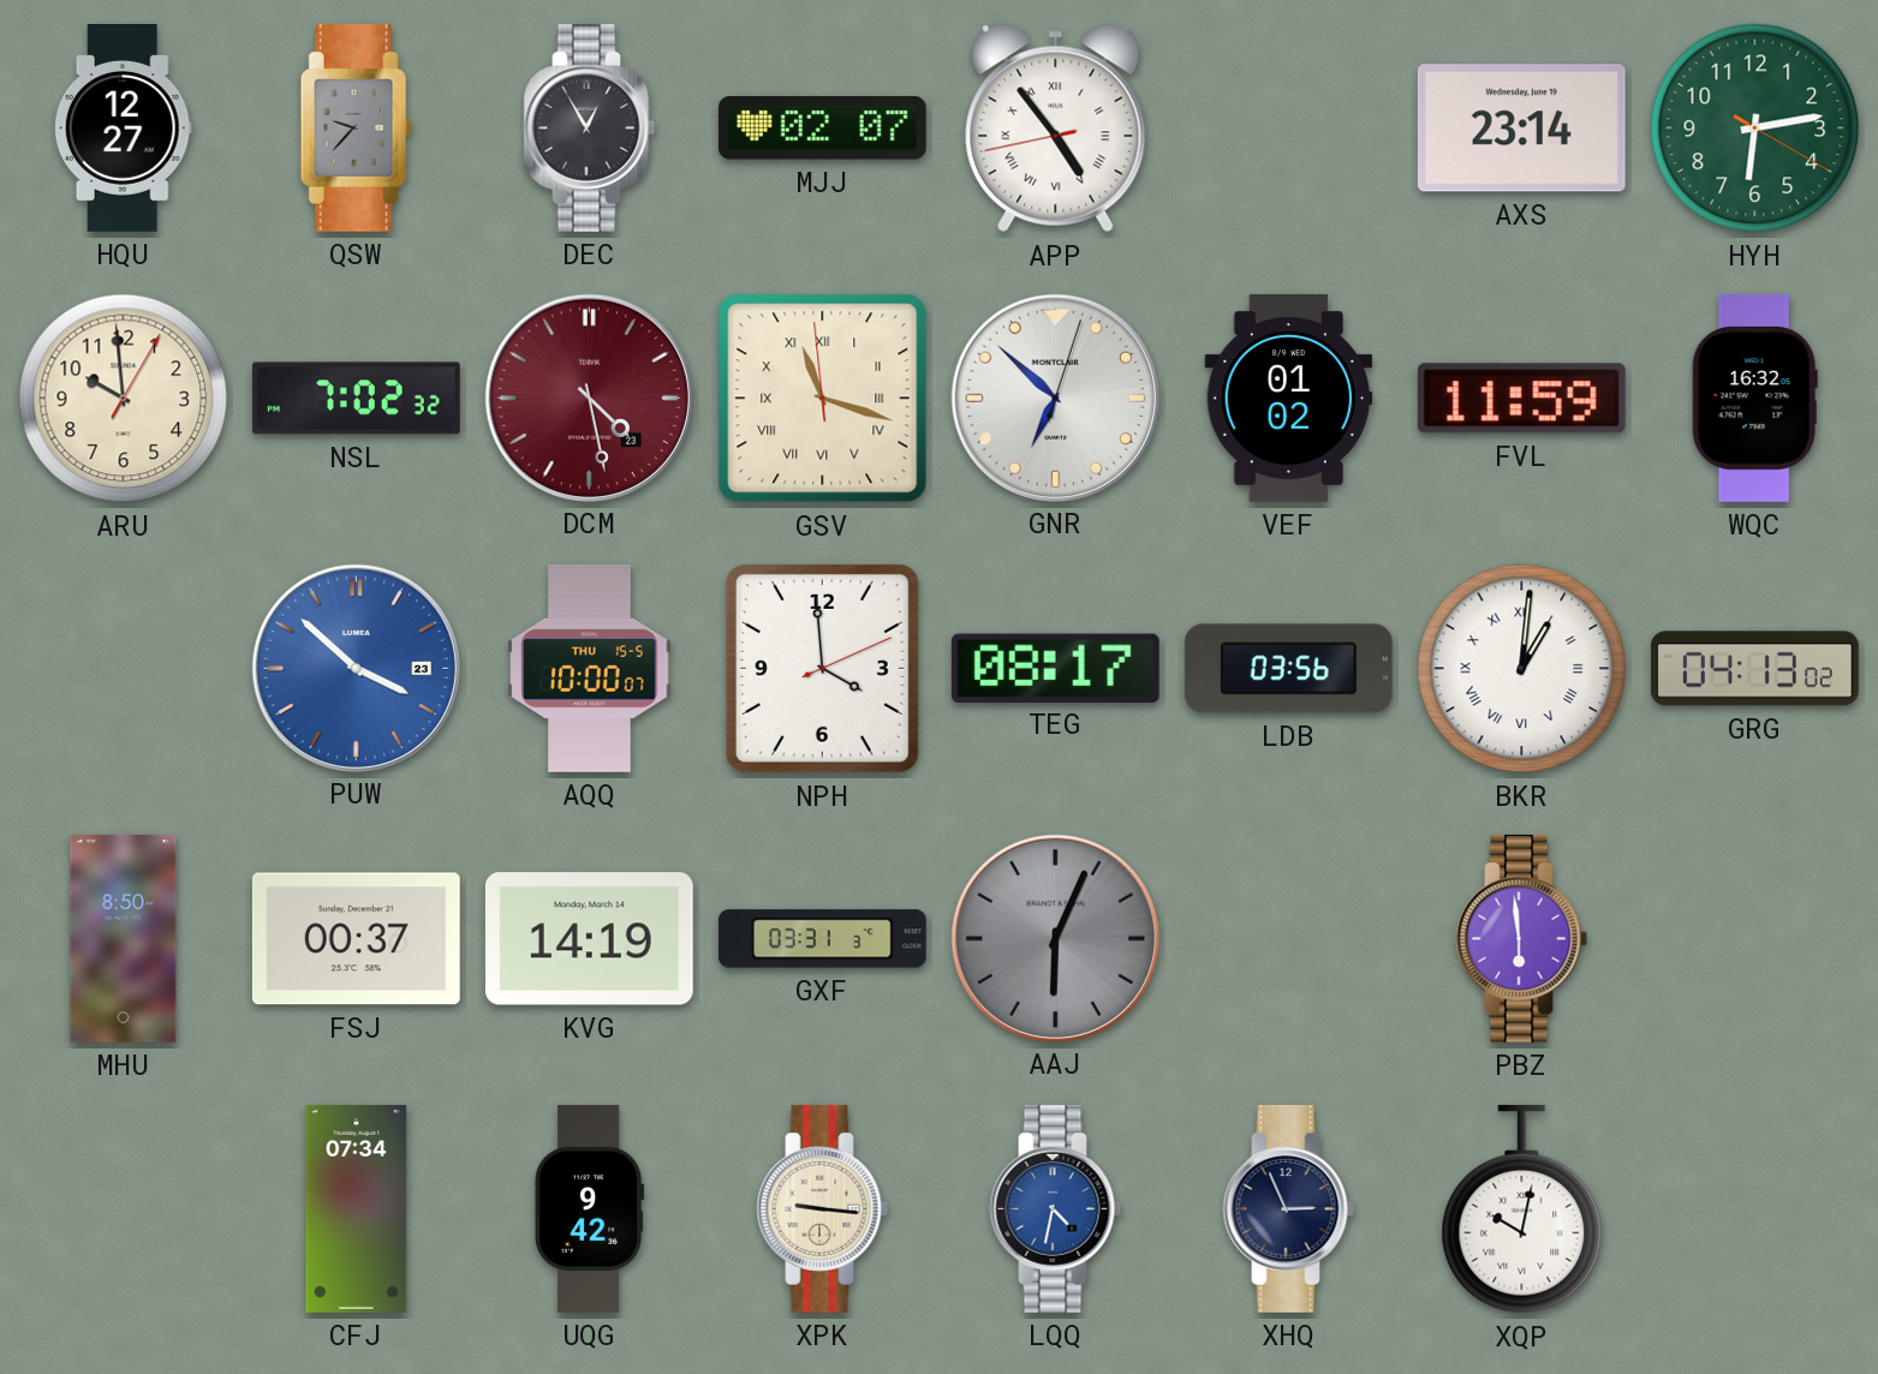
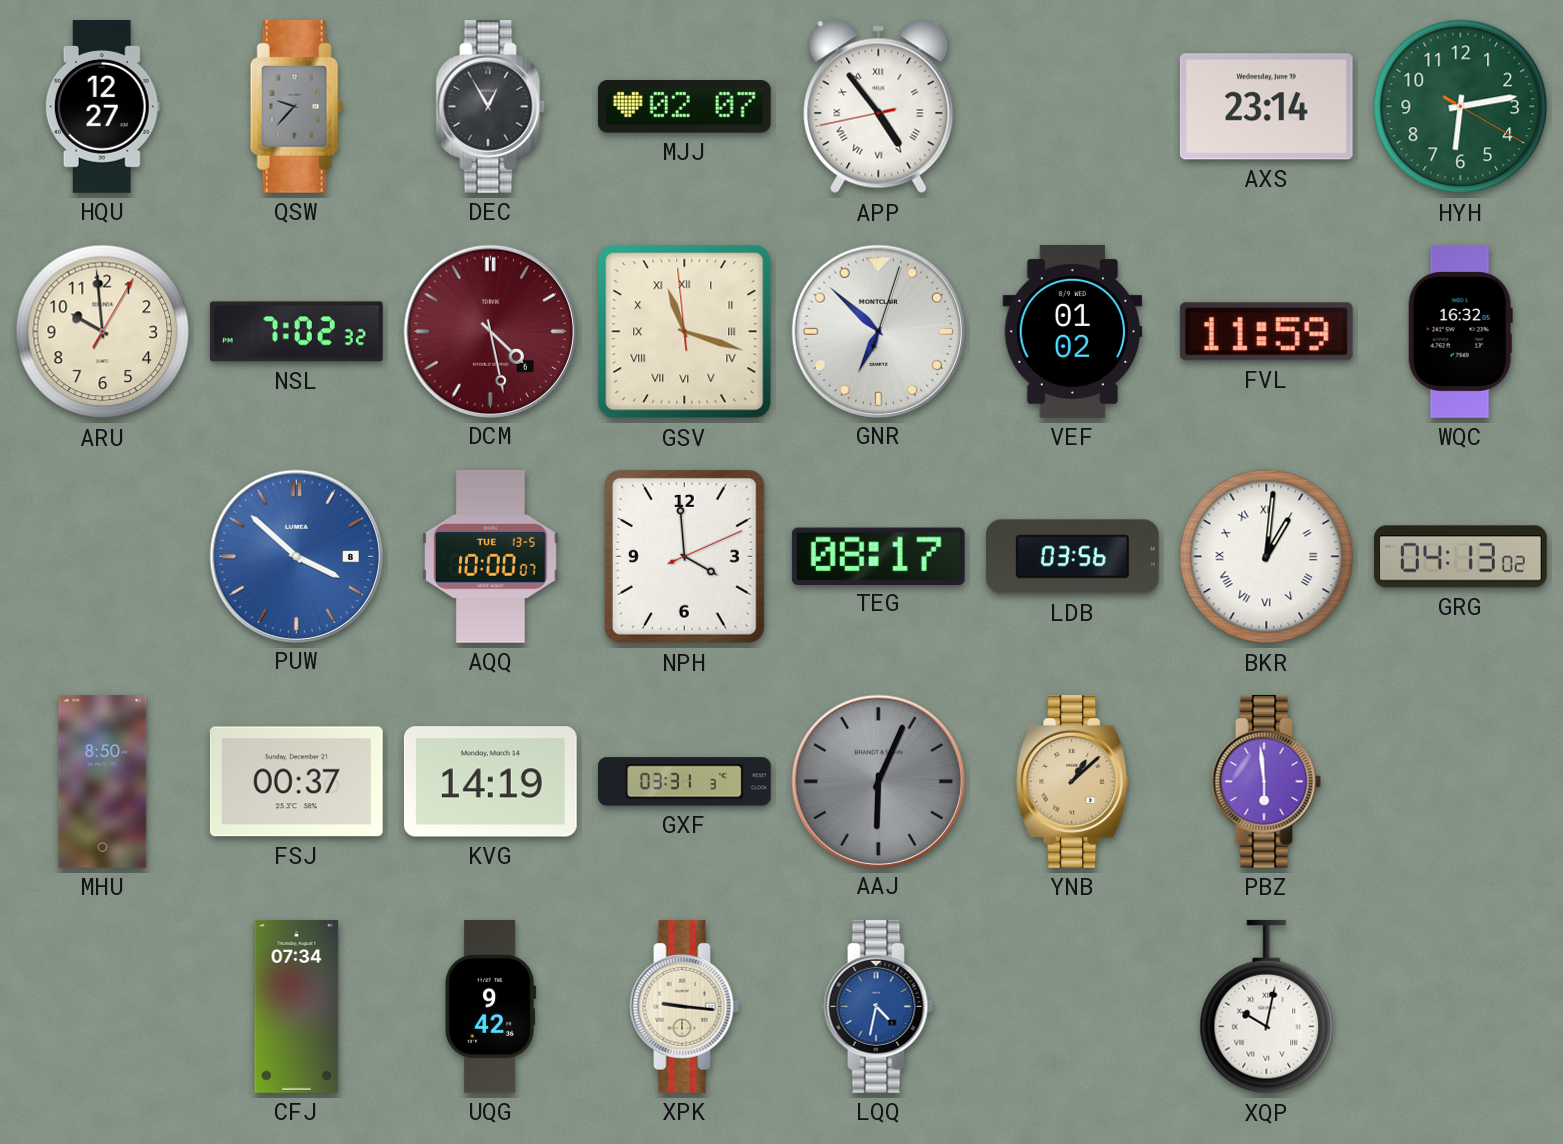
DCM date: 23 -> 6 (490, 331)
PUW date: 23 -> 8 (296, 556)
AQQ date: THU 15-5 -> TUE 13-5 (491, 556)
YNB: none -> 1:08 (1073, 781)
XHQ: 2:56 -> none (1289, 1208)
